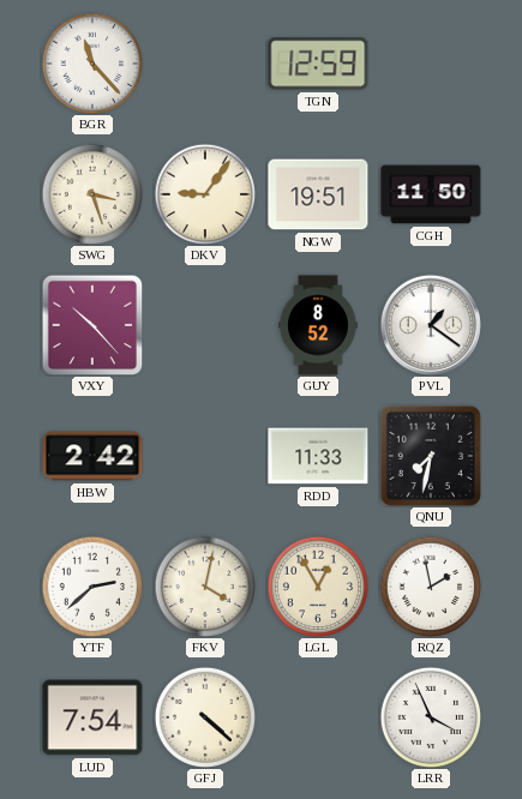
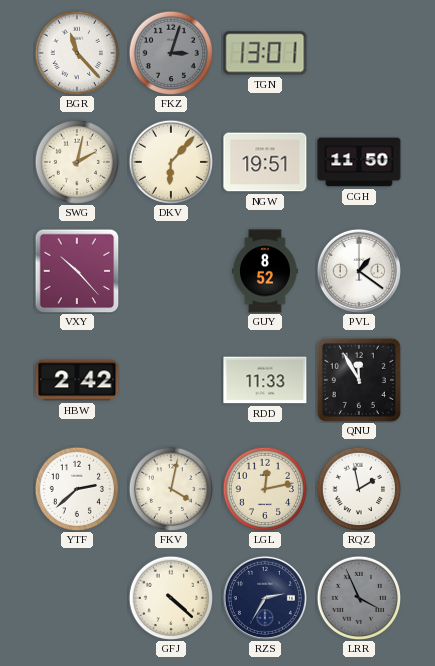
FKZ: none -> 3:03 (170, 52)
TGN: 12:59 -> 13:01 (265, 53)
SWG: 3:27 -> 2:02 (76, 161)
DKV: 9:06 -> 6:07 (170, 161)
QNU: 7:32 -> 11:55 (359, 380)
LGL: 12:55 -> 12:13 (264, 488)
LUD: 7:54 -> none (92, 717)
RZS: none -> 2:35 (265, 598)
LRR dial: white -> grey (358, 597)
